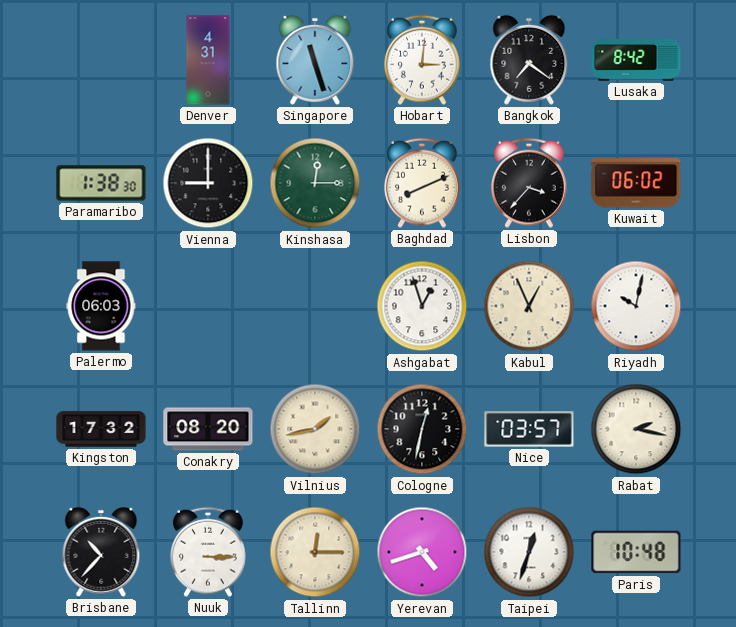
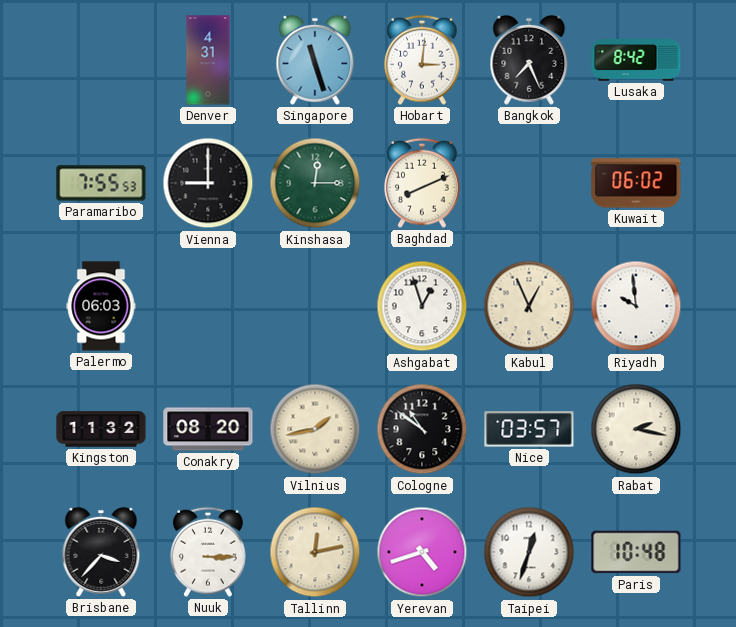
Bangkok: 7:21 -> 7:26 (529, 60)
Paramaribo: 1:38 -> 7:55 (101, 183)
Lisbon: 3:37 -> none (530, 183)
Riyadh: 10:02 -> 9:59 (636, 306)
Kingston: 17:32 -> 11:32 (101, 429)
Cologne: 12:32 -> 10:51 (422, 429)
Brisbane: 10:37 -> 3:37 (101, 552)
Tallinn: 12:15 -> 12:13 (315, 552)
